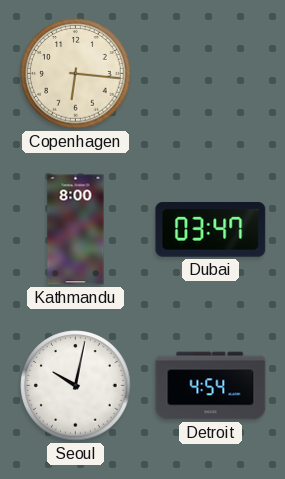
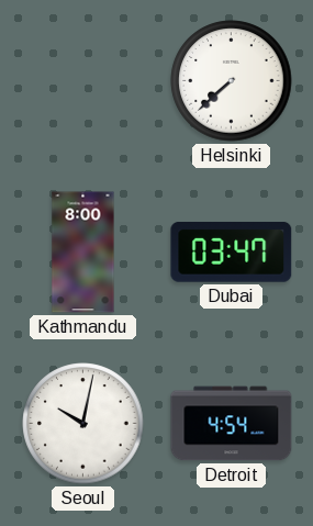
Copenhagen: 6:16 -> none (76, 74)
Helsinki: none -> 7:38 (232, 81)
